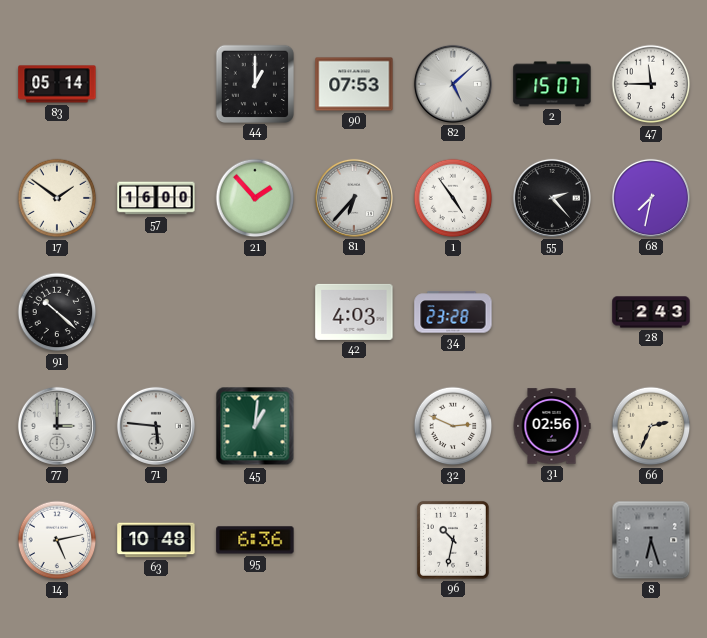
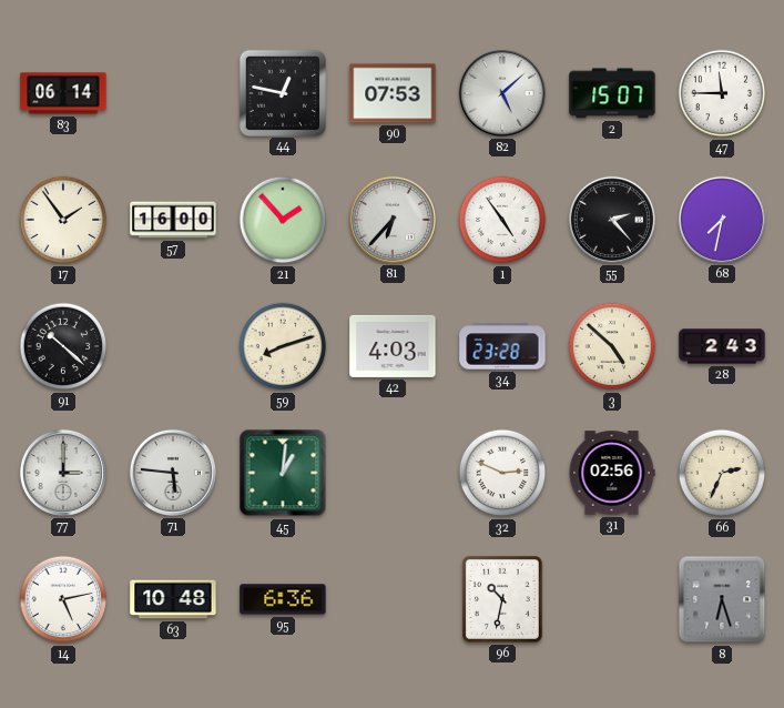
83: 05:14 -> 06:14 (63, 93)
44: 1:00 -> 12:47 (282, 92)
17: 1:51 -> 1:54 (63, 220)
59: none -> 8:12 (283, 346)
3: none -> 4:52 (612, 346)
